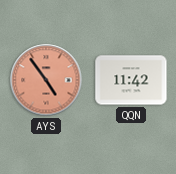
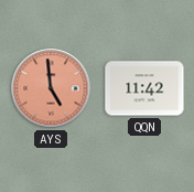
AYS: 4:54 -> 4:59 (51, 88)
